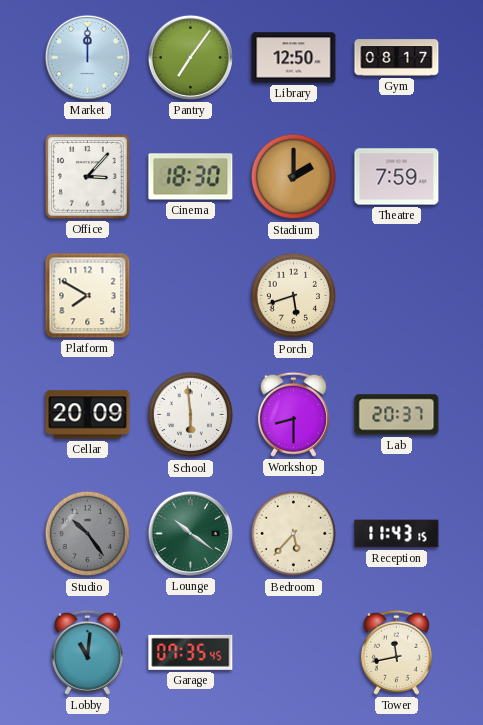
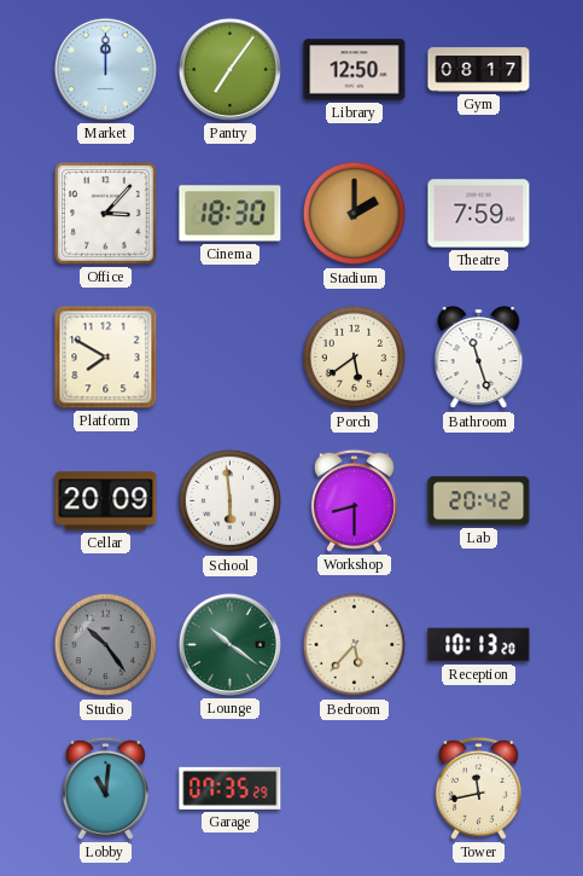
Porch: 5:42 -> 5:39 (355, 358)
Bathroom: none -> 11:27 (479, 358)
Lab: 20:37 -> 20:42 (479, 501)
Reception: 11:43 -> 10:13 (479, 645)
Garage: 07:35:45 -> 07:35:29 (231, 788)
